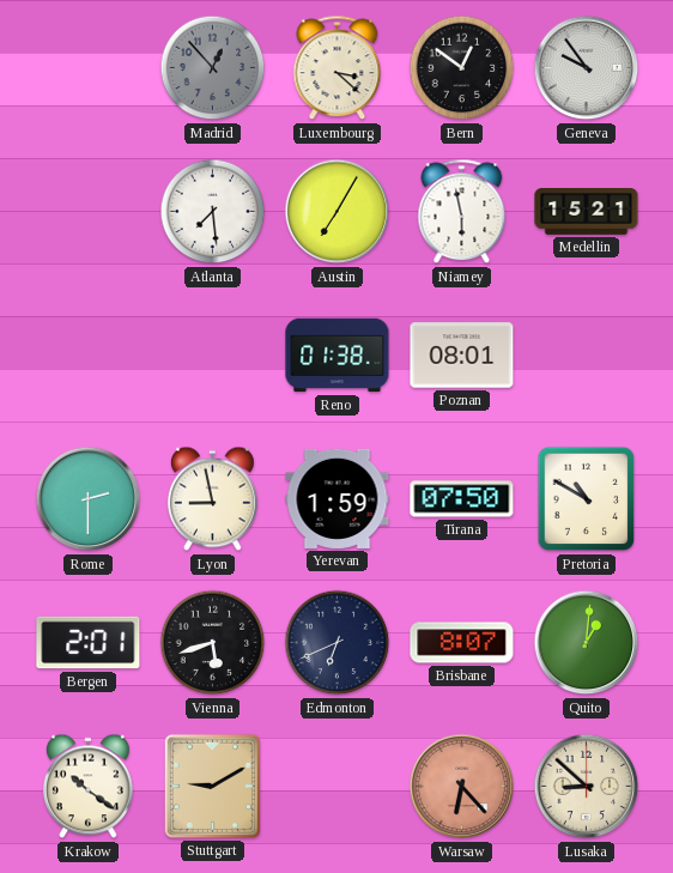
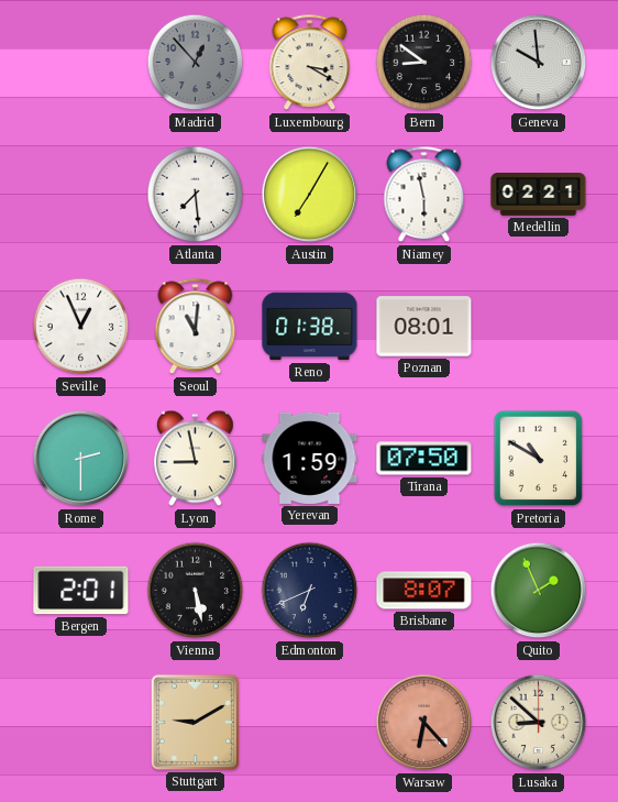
Luxembourg: 3:22 -> 3:20 (310, 63)
Bern: 12:51 -> 8:51 (424, 63)
Geneva: 9:54 -> 9:59 (539, 63)
Medellin: 15:21 -> 02:21 (539, 195)
Seville: none -> 12:56 (81, 327)
Seoul: none -> 11:01 (196, 327)
Vienna: 5:42 -> 5:28 (196, 591)
Quito: 1:01 -> 1:56 (539, 591)
Krakow: 10:21 -> none (89, 787)
